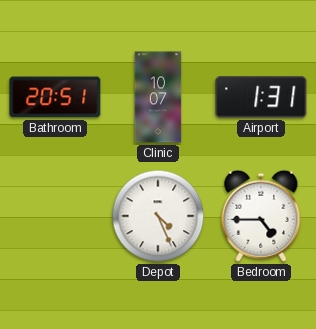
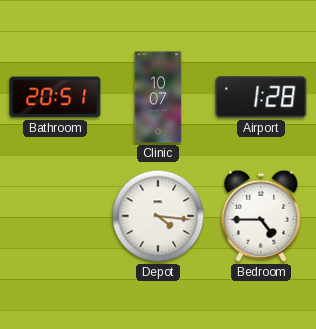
Airport: 1:31 -> 1:28 (261, 97)
Depot: 4:26 -> 4:16 (158, 216)
